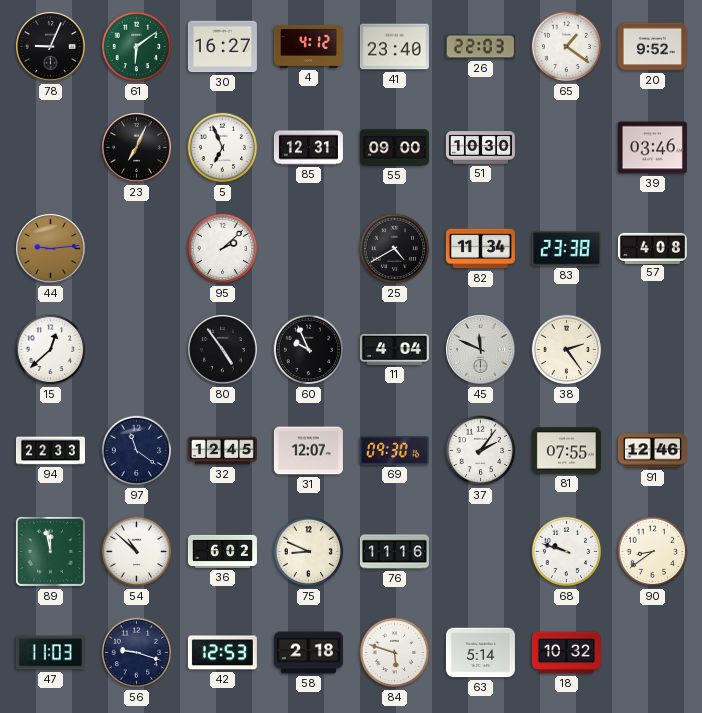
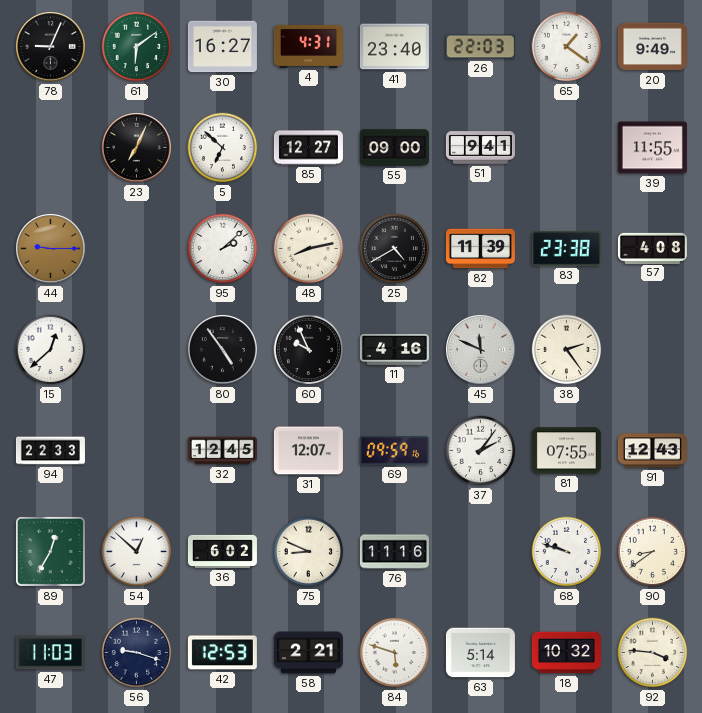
4: 4:12 -> 4:31 (308, 46)
20: 9:52 -> 9:49 (652, 47)
5: 6:56 -> 6:52 (223, 148)
85: 12:31 -> 12:27 (308, 148)
51: 10:30 -> 9:41 (480, 148)
39: 03:46 -> 11:55 (652, 148)
44: 9:14 -> 9:15 (51, 249)
48: none -> 8:13 (309, 249)
82: 11:34 -> 11:39 (480, 249)
11: 4:04 -> 4:16 (394, 349)
97: 11:21 -> none (137, 451)
69: 09:30 -> 09:59 (394, 451)
91: 12:46 -> 12:43 (652, 451)
89: 11:58 -> 12:35 (50, 551)
54: 10:52 -> 12:52 (137, 552)
58: 2:18 -> 2:21 (308, 653)
92: none -> 3:46 (653, 653)
